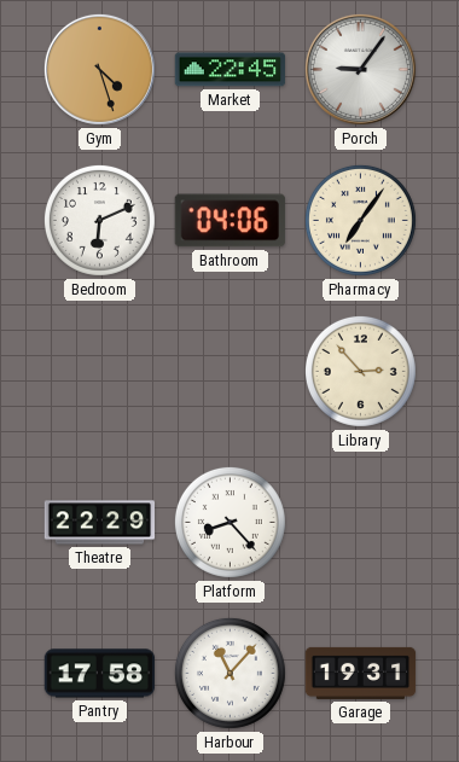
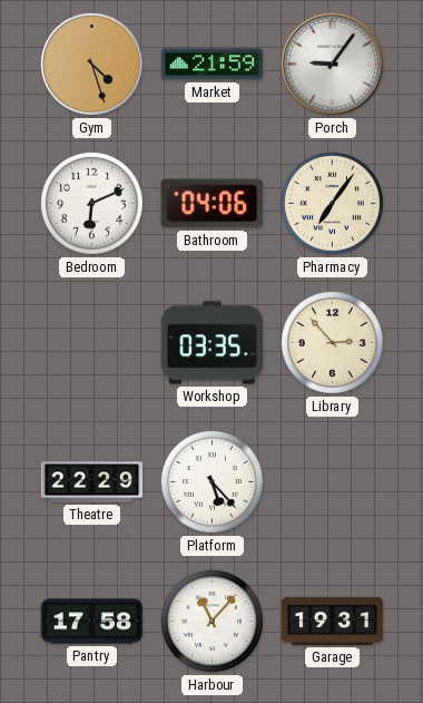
Market: 22:45 -> 21:59 (213, 65)
Workshop: none -> 03:35 (211, 343)
Platform: 8:23 -> 5:23 (211, 481)
